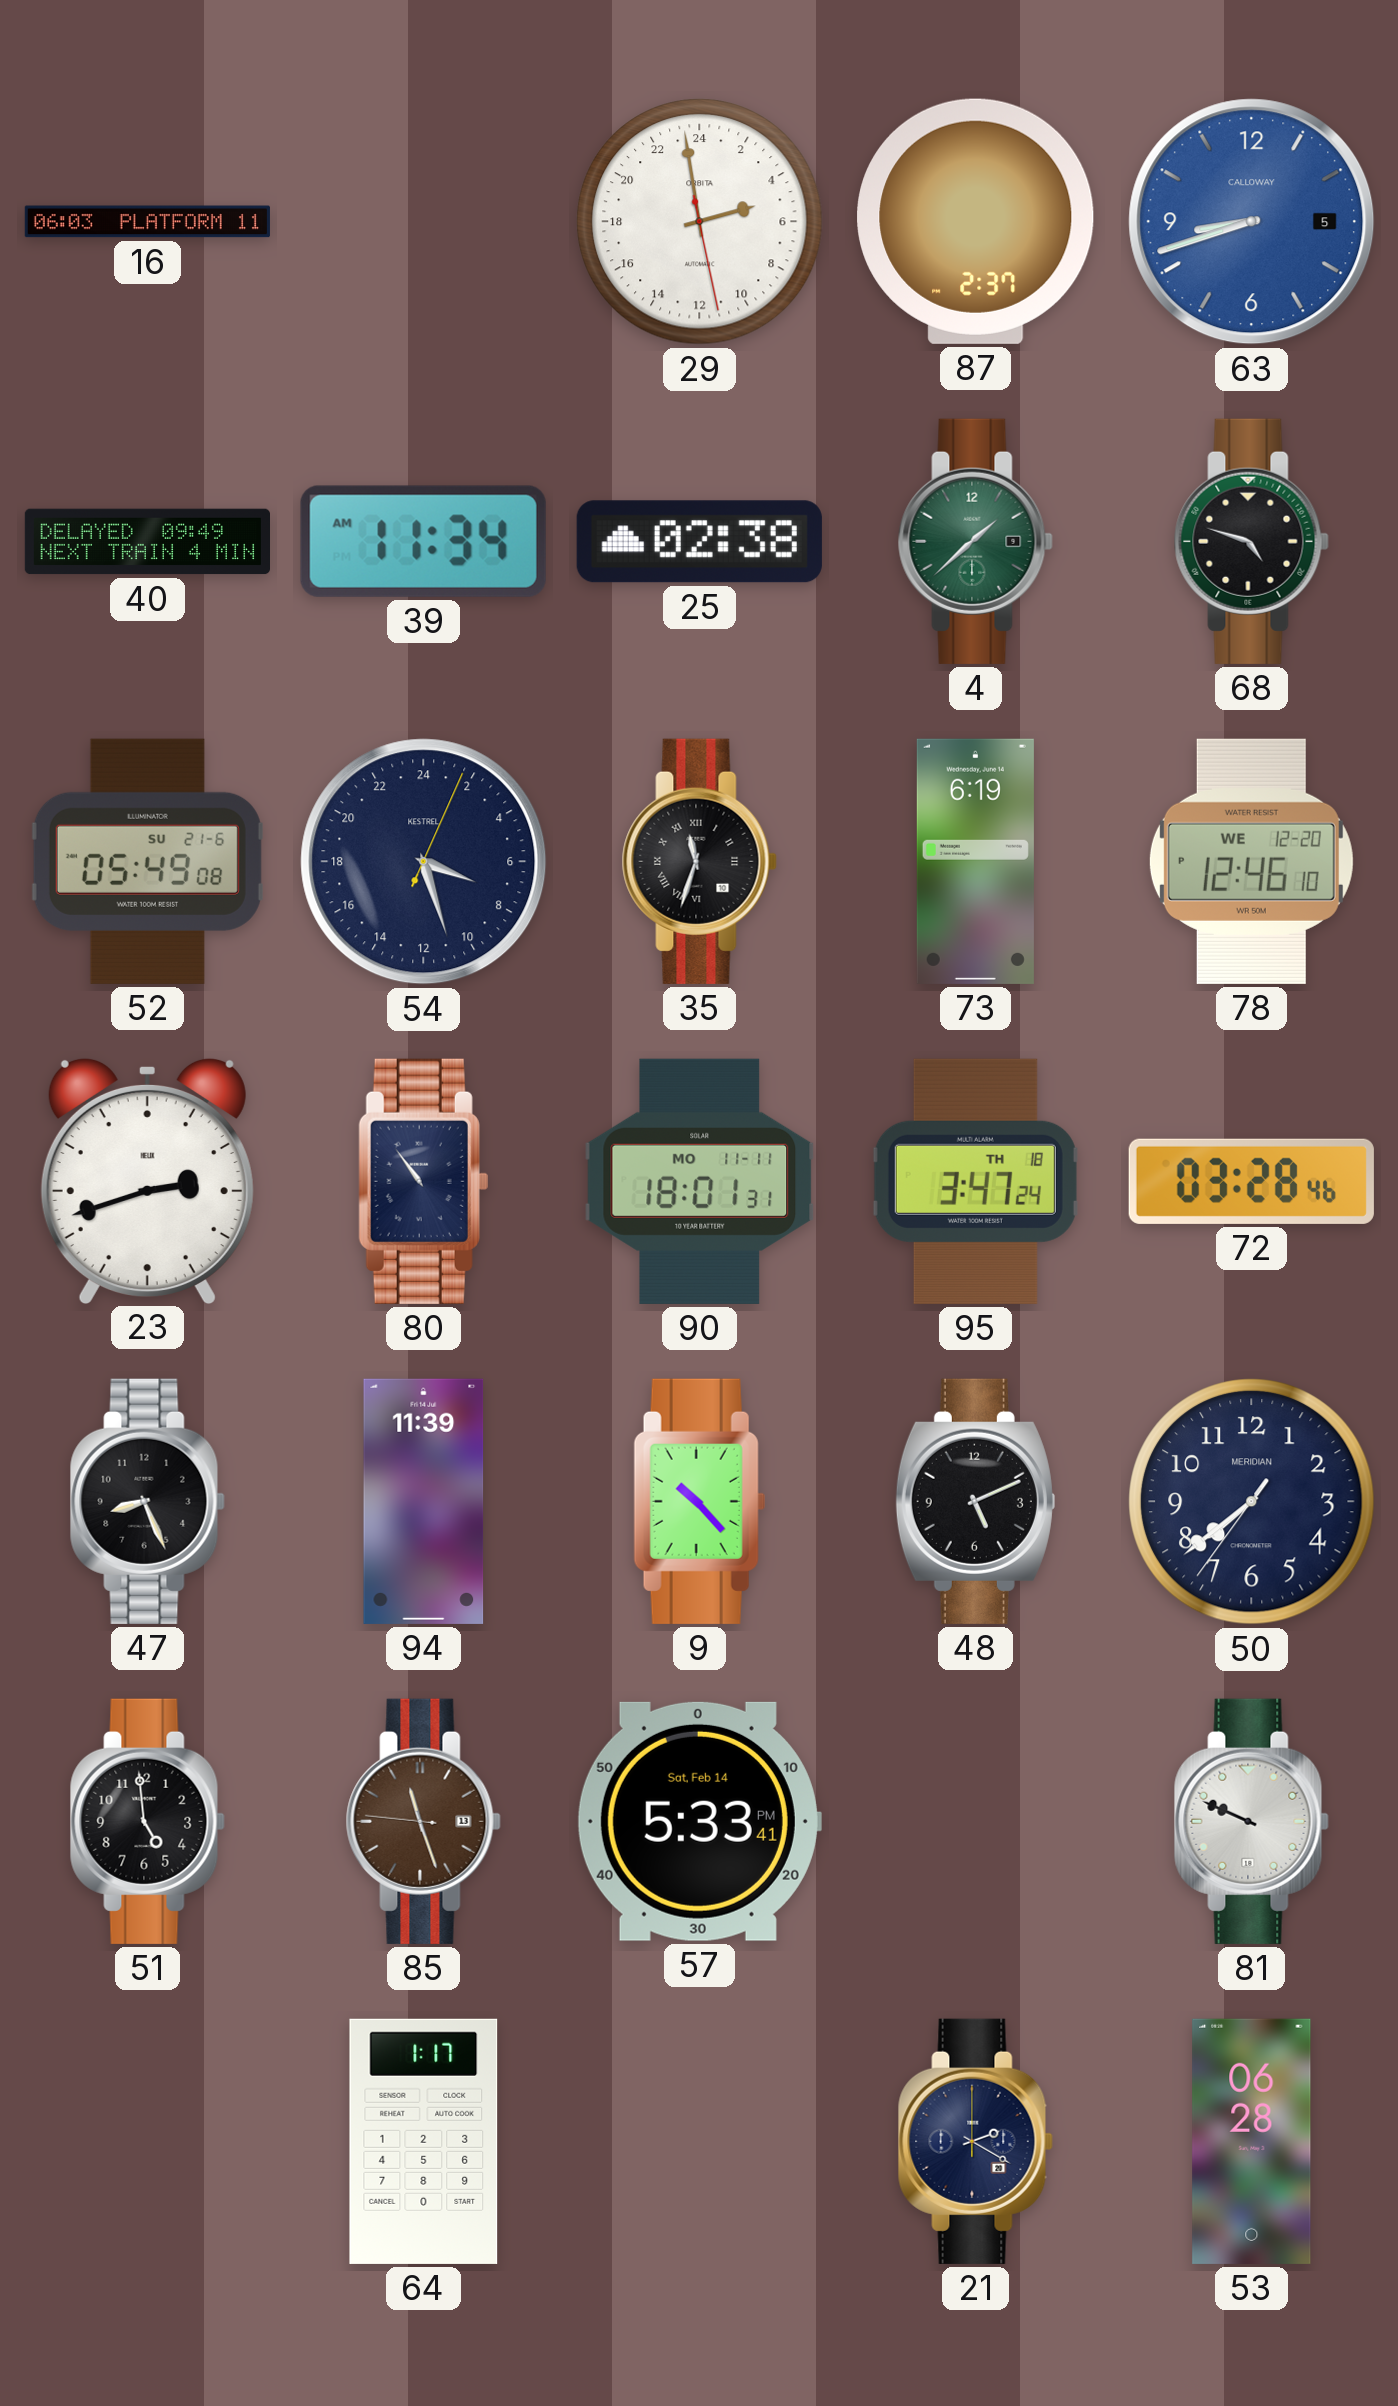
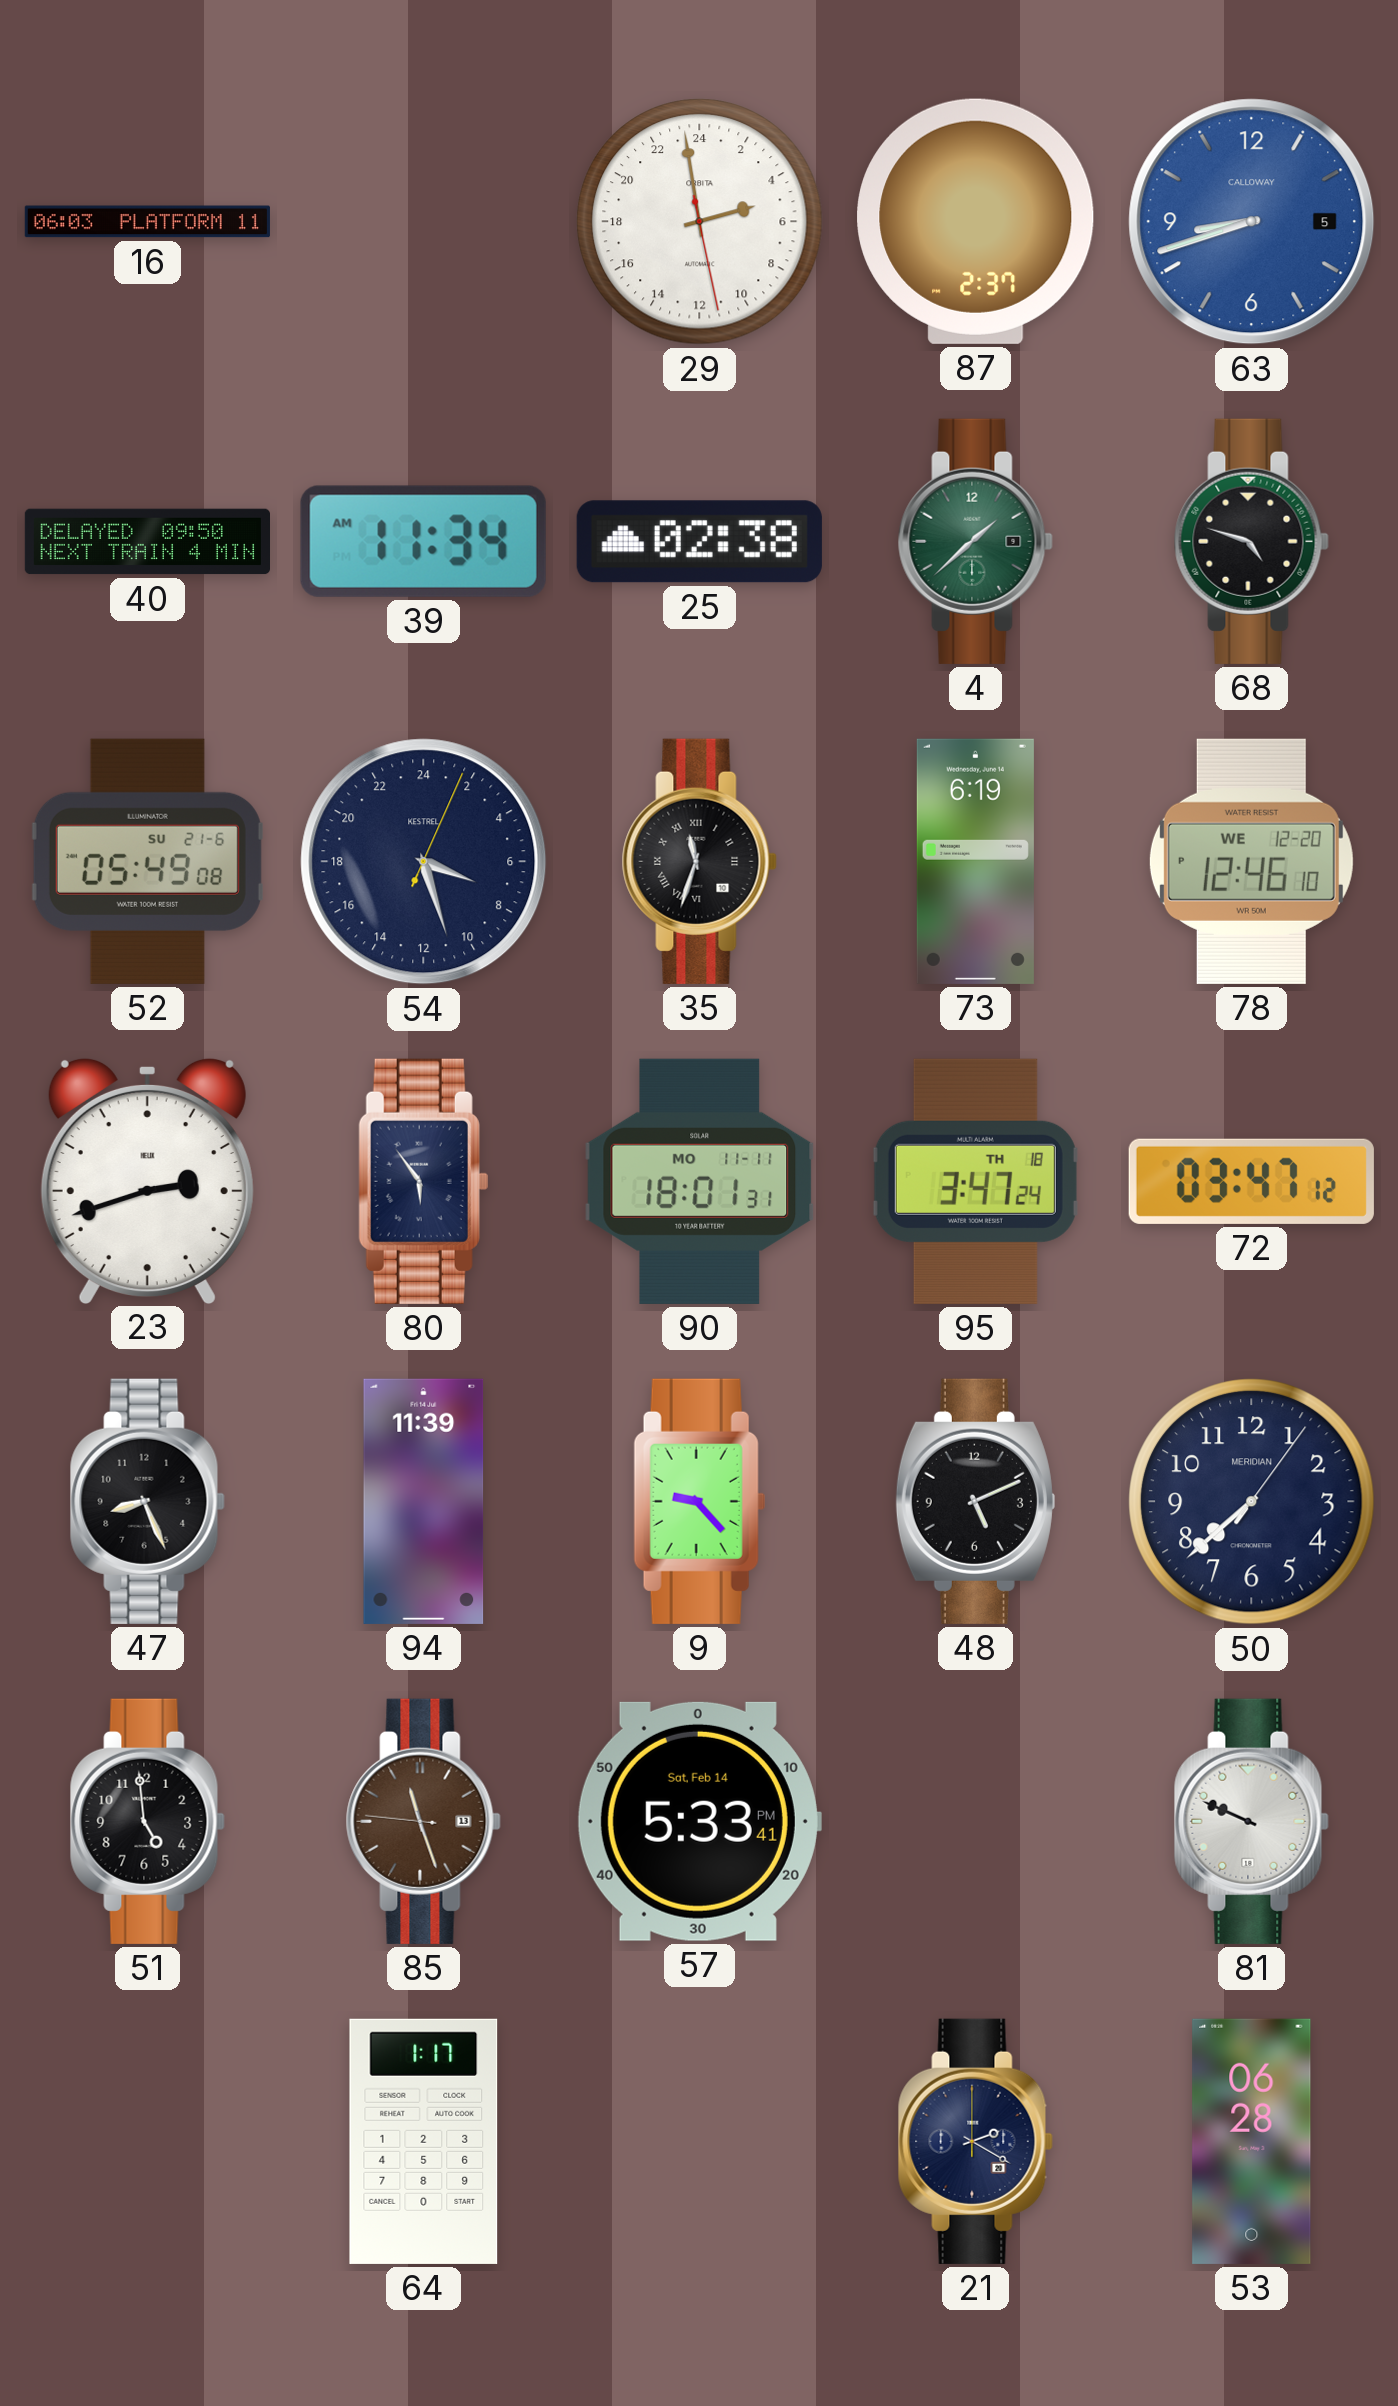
40: 09:49 -> 09:50 (147, 542)
80: 10:54 -> 5:54 (423, 1181)
72: 03:28 -> 03:47 (1251, 1181)
9: 10:23 -> 9:23 (699, 1501)
50: 7:38:36 -> 7:38:06 (1252, 1502)
